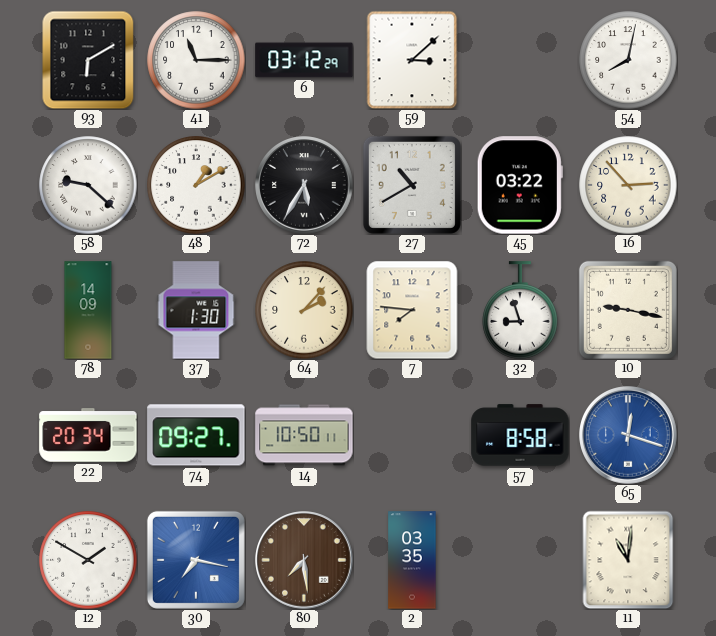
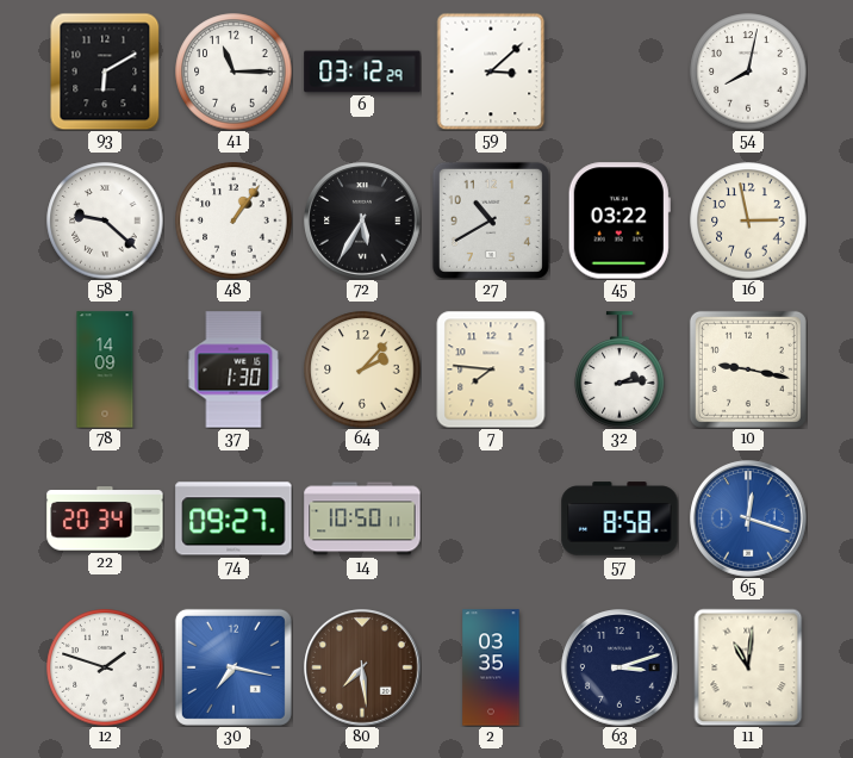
48: 1:10 -> 1:06 (234, 220)
16: 2:53 -> 2:58 (748, 220)
32: 8:57 -> 2:14 (619, 369)
12: 1:50 -> 1:48 (105, 667)
63: none -> 3:12 (619, 667)
